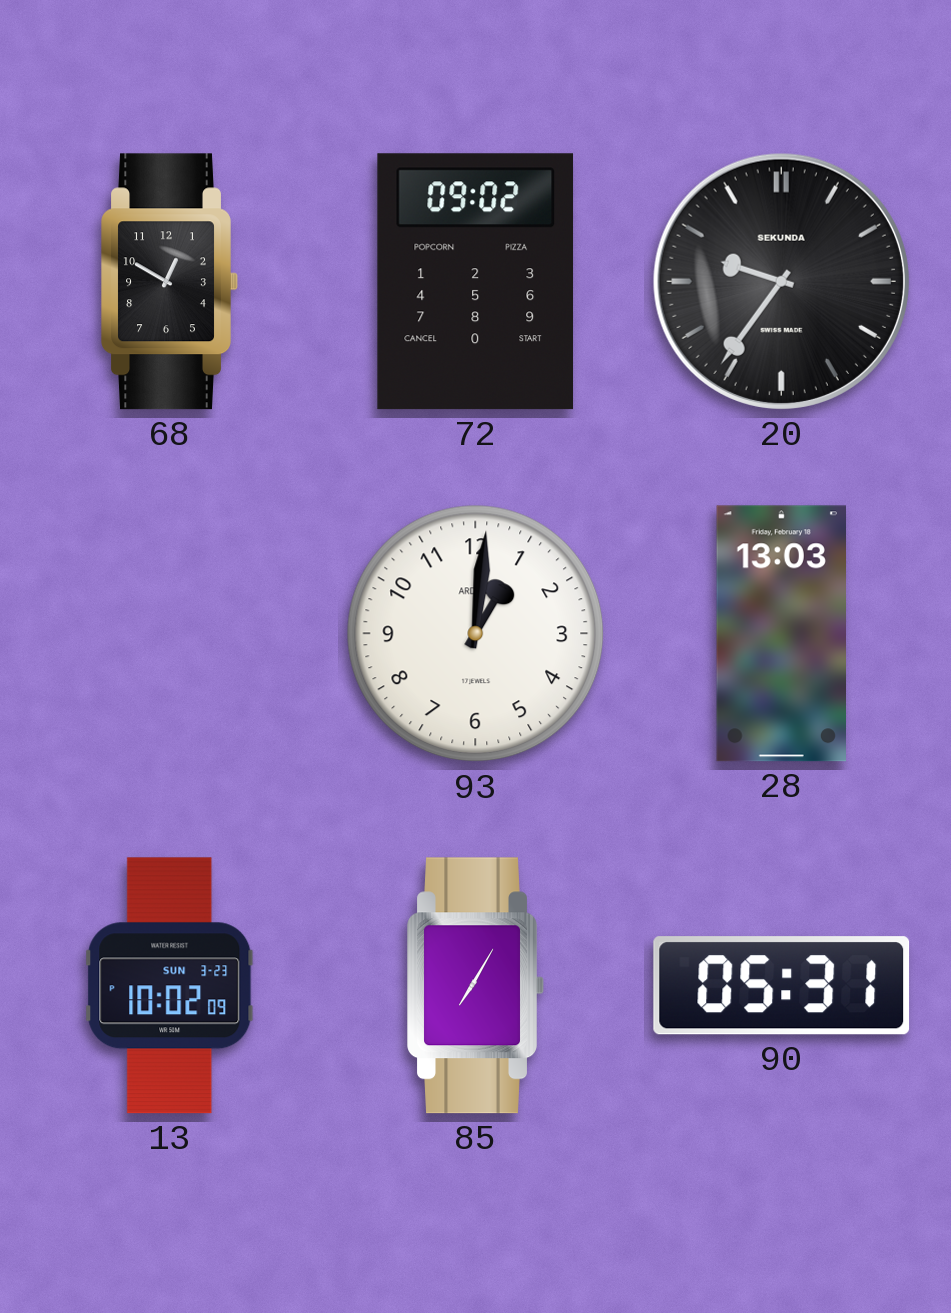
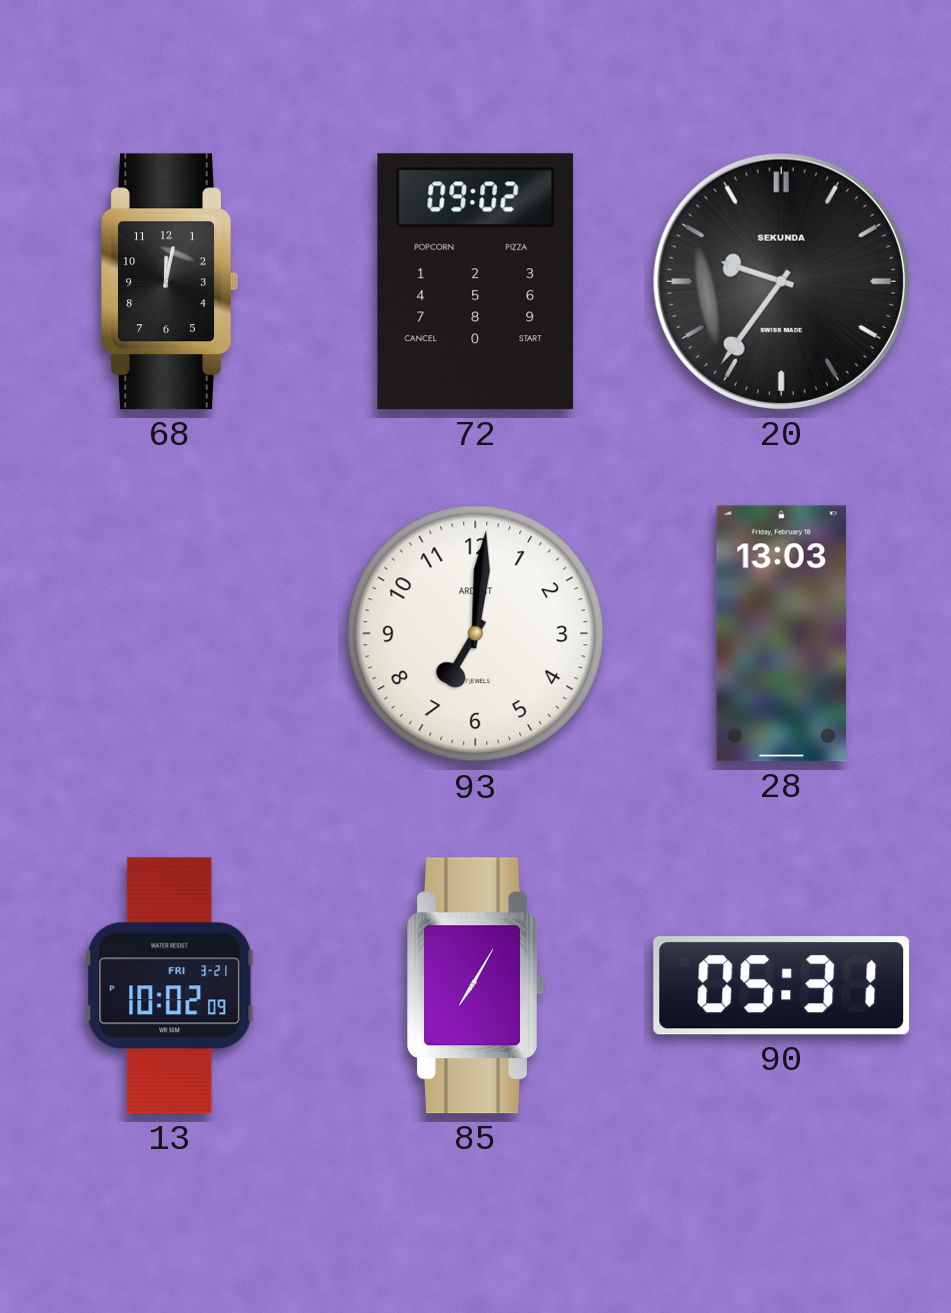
68: 12:50 -> 12:02 (170, 282)
93: 1:01 -> 7:01 (476, 634)
13 date: SUN 3-23 -> FRI 3-21 (170, 986)
